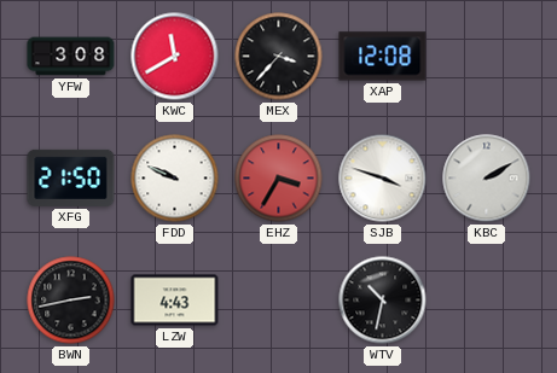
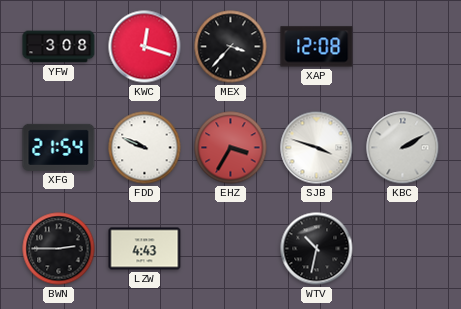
KWC: 11:40 -> 12:18 (145, 47)
XFG: 21:50 -> 21:54 (59, 147)
BWN: 2:43 -> 2:45 (59, 249)
